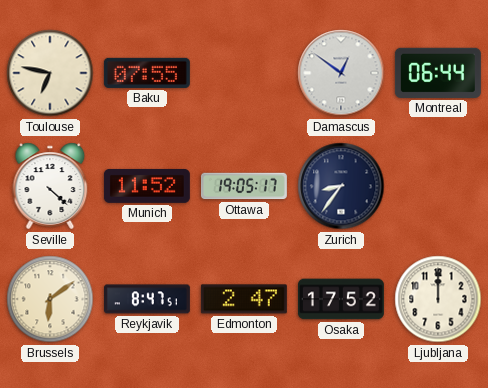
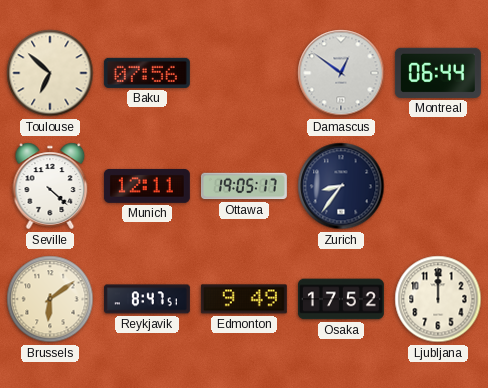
Toulouse: 6:47 -> 6:52 (50, 73)
Baku: 07:55 -> 07:56 (147, 73)
Munich: 11:52 -> 12:11 (147, 186)
Edmonton: 2:47 -> 9:49 (244, 299)
